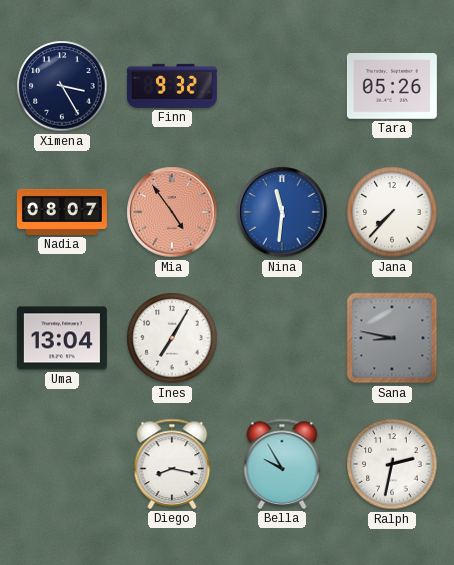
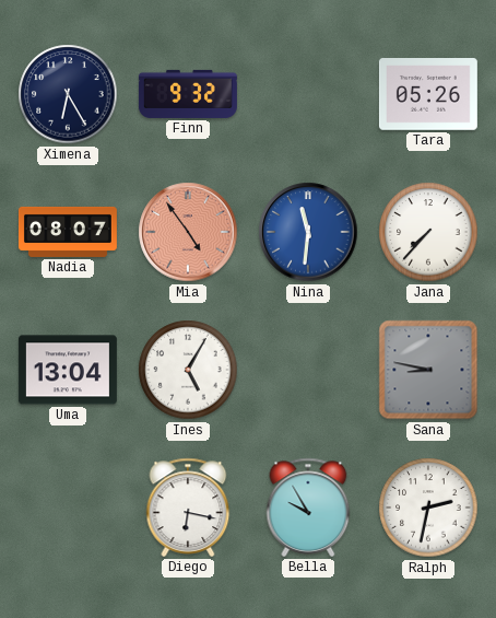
Ximena: 3:25 -> 6:25 (68, 94)
Ines: 7:05 -> 5:05 (188, 370)
Diego: 8:17 -> 6:17 (188, 508)
